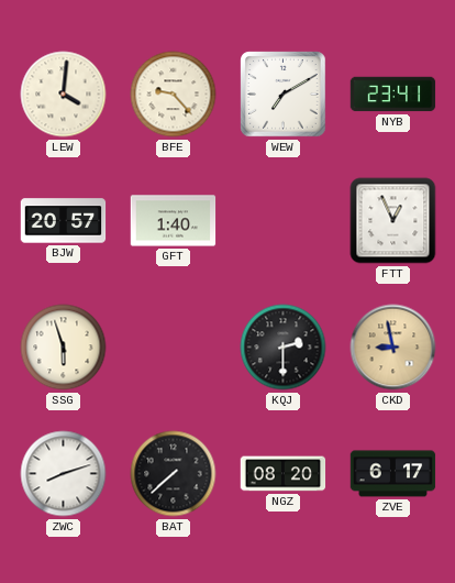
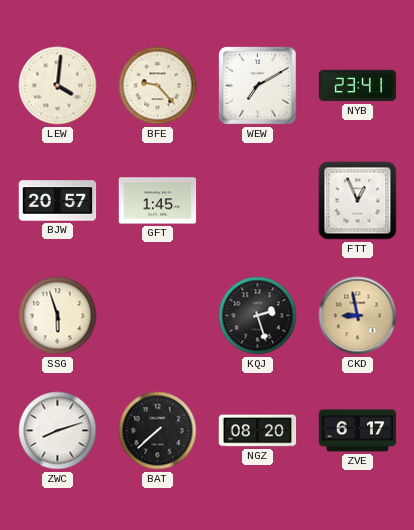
GFT: 1:40 -> 1:45 (158, 201)
KQJ: 2:30 -> 2:27 (258, 316)
